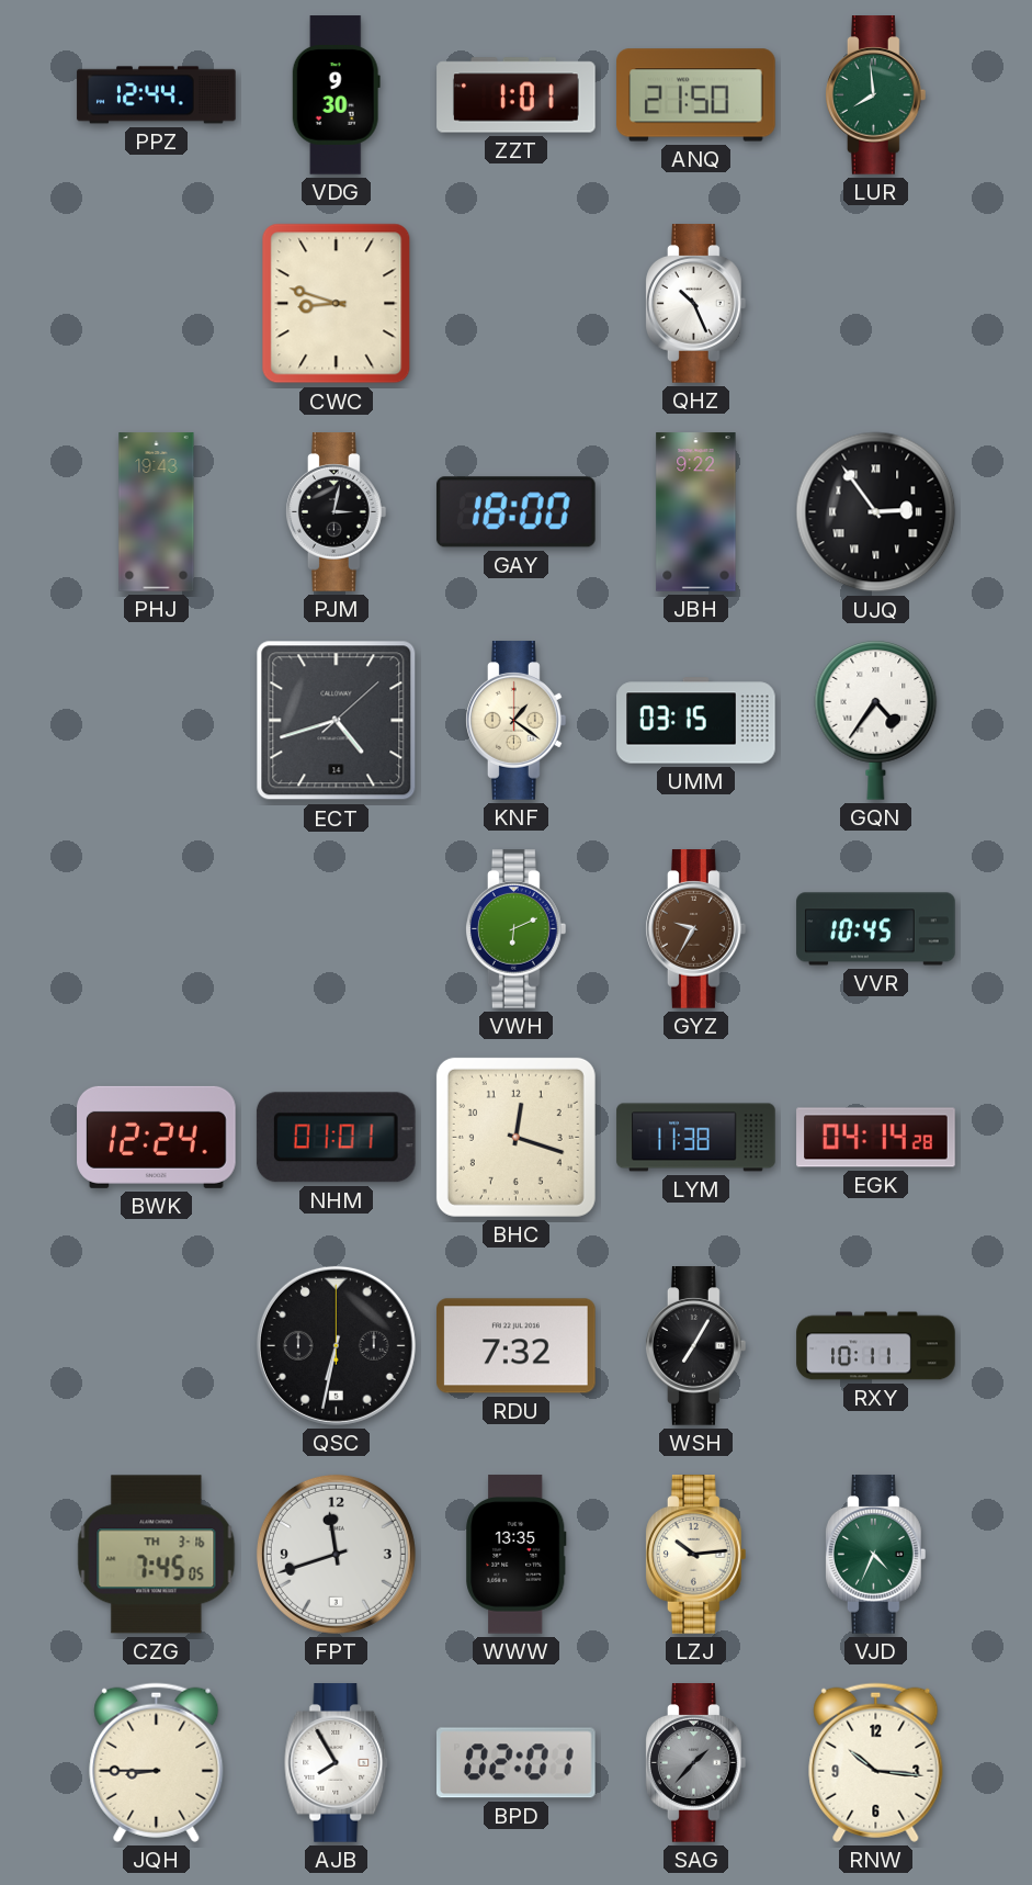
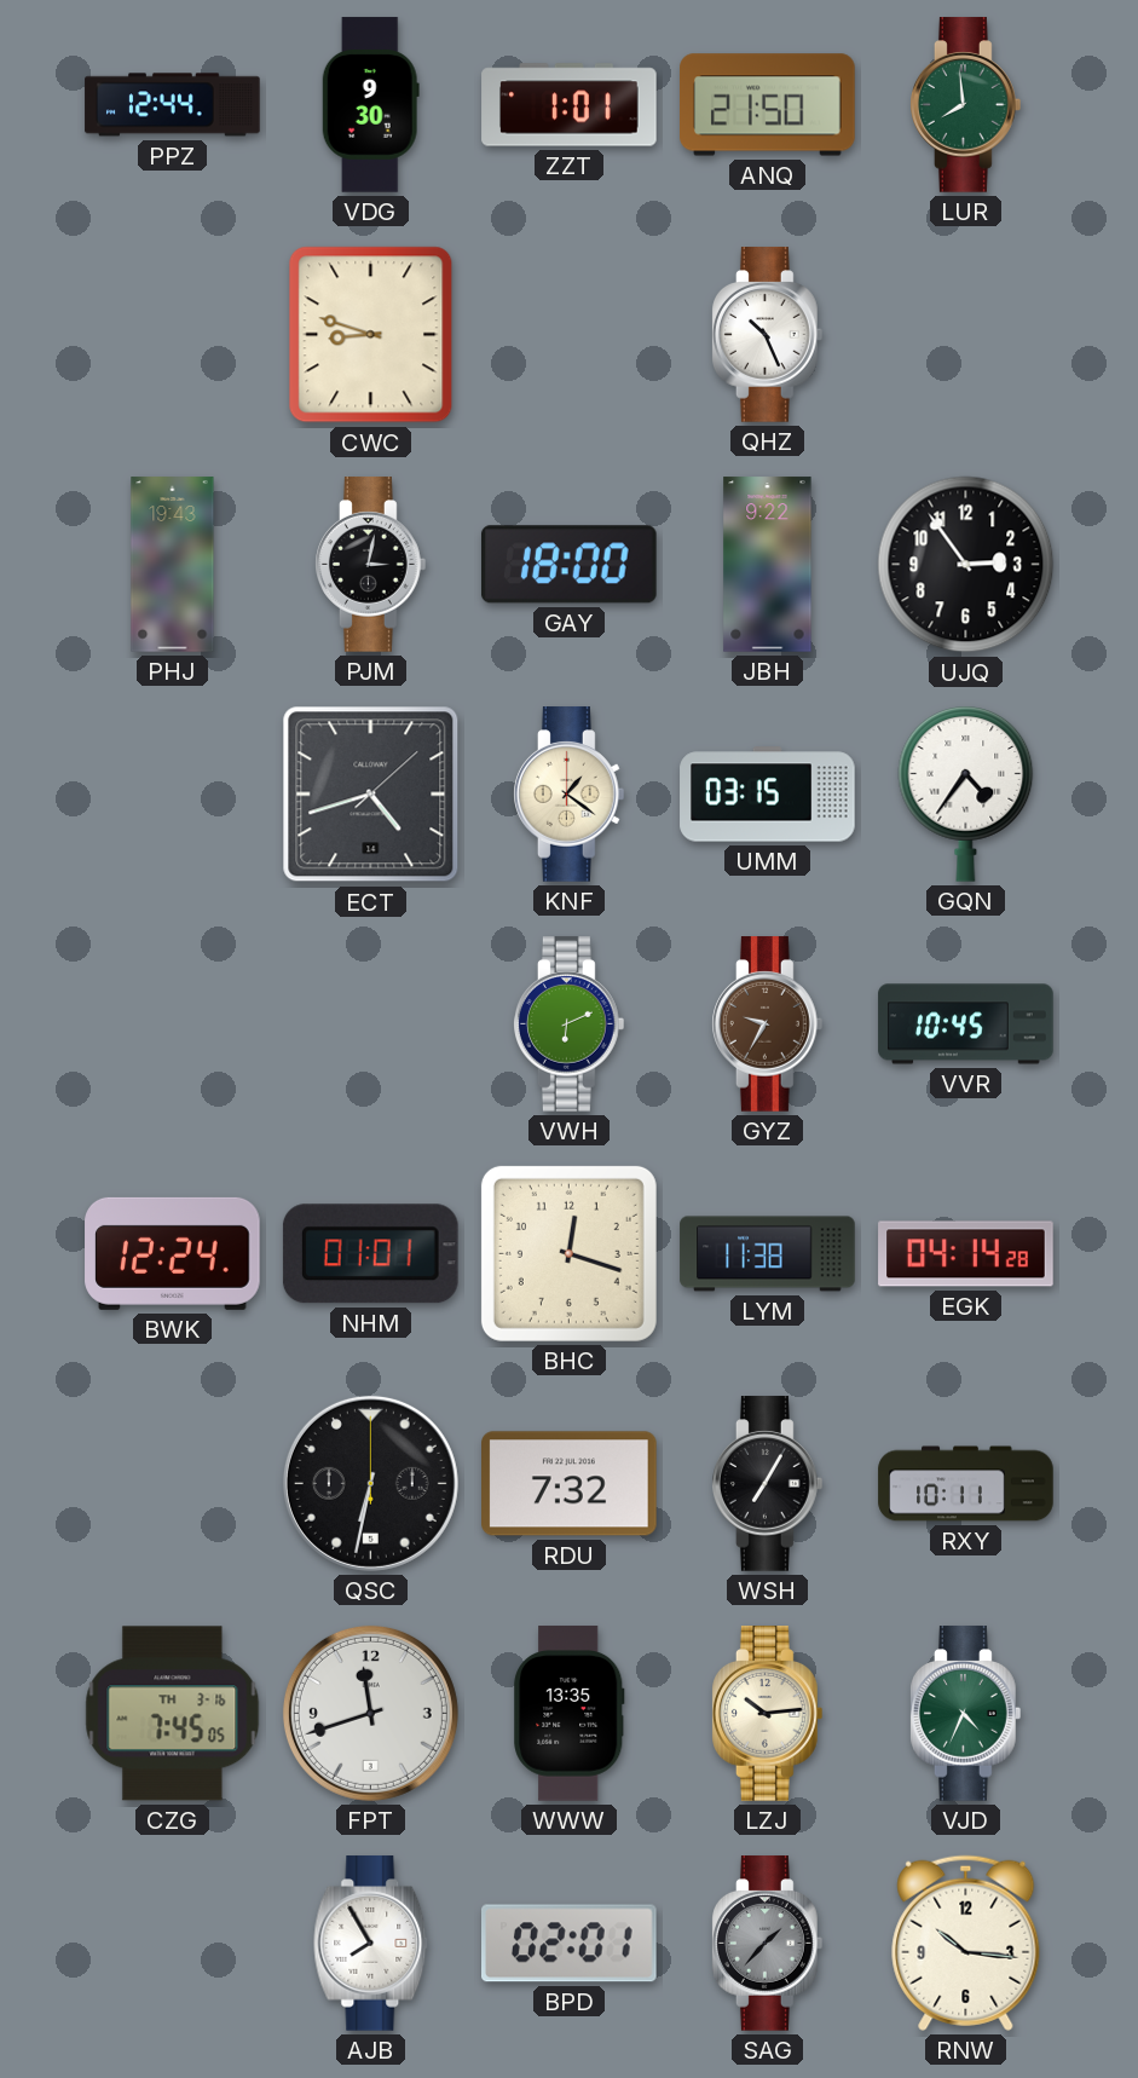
UJQ numerals: Roman -> Arabic (966, 565)
JQH: 8:45 -> none (157, 1762)
